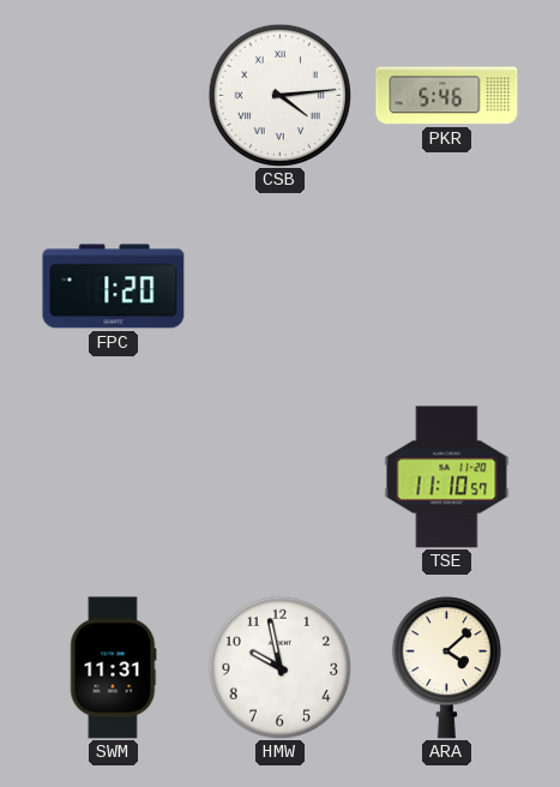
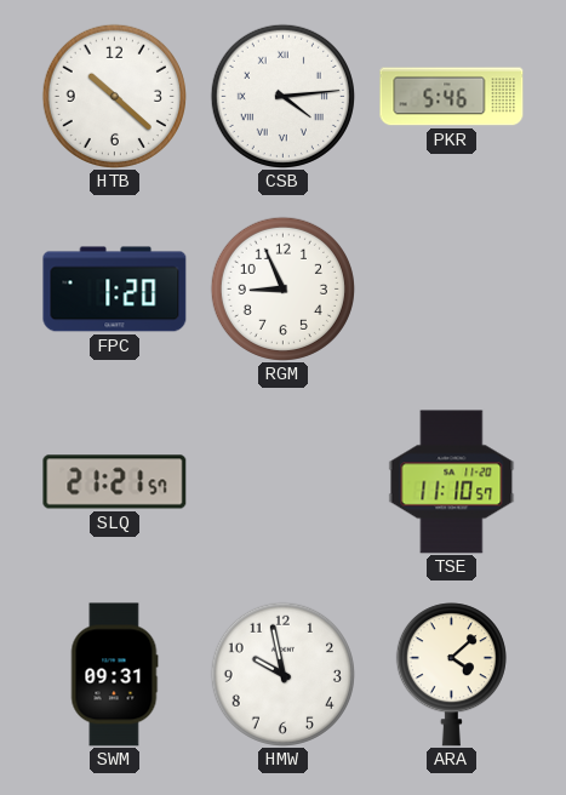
HTB: none -> 10:22 (114, 96)
RGM: none -> 8:56 (282, 288)
SLQ: none -> 21:21 (115, 482)
SWM: 11:31 -> 09:31 (114, 675)
